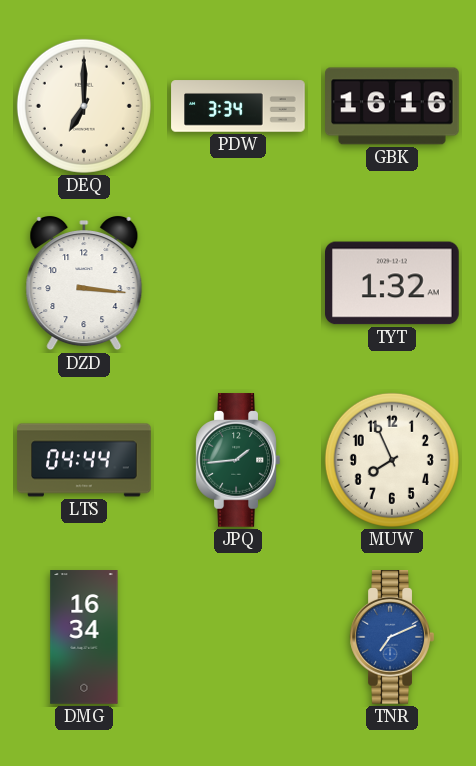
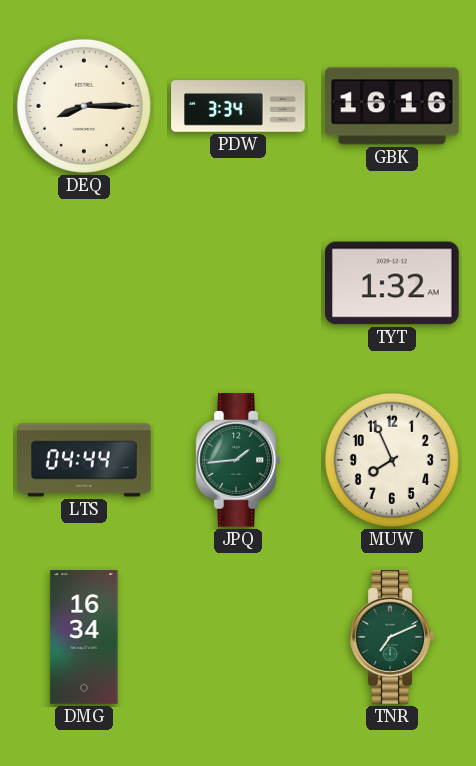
DEQ: 7:00 -> 8:15 (84, 106)
DZD: 3:16 -> none (84, 284)
TNR dial: blue -> green (392, 637)
